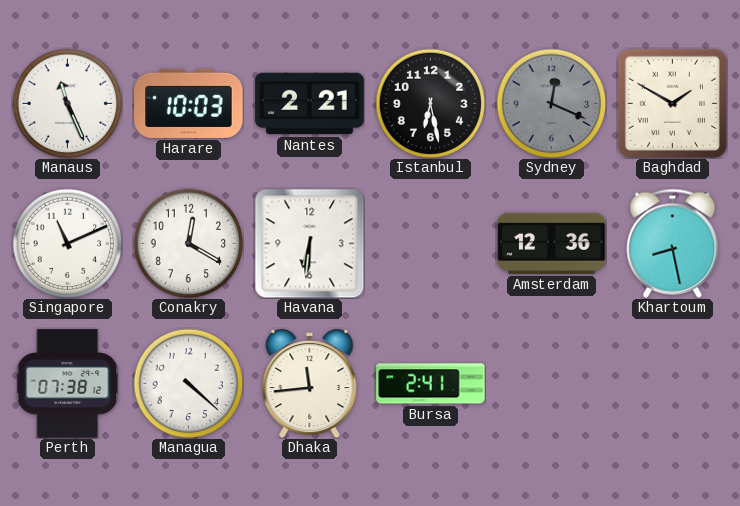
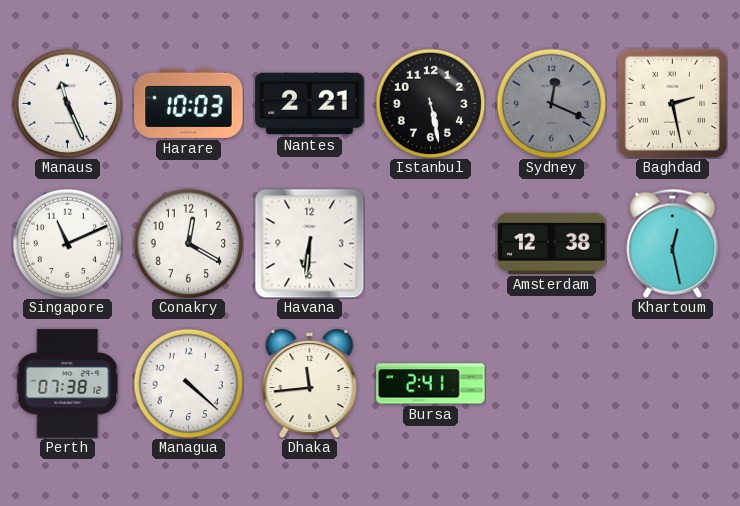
Istanbul: 6:28 -> 5:28 (430, 103)
Baghdad: 1:50 -> 2:28 (672, 103)
Amsterdam: 12:36 -> 12:38 (552, 243)
Khartoum: 8:28 -> 12:28 (673, 243)
